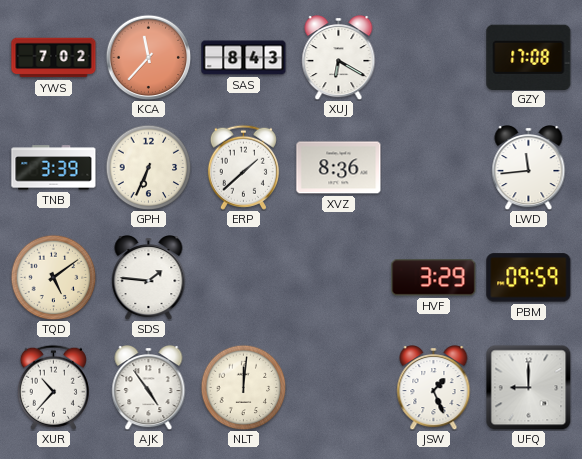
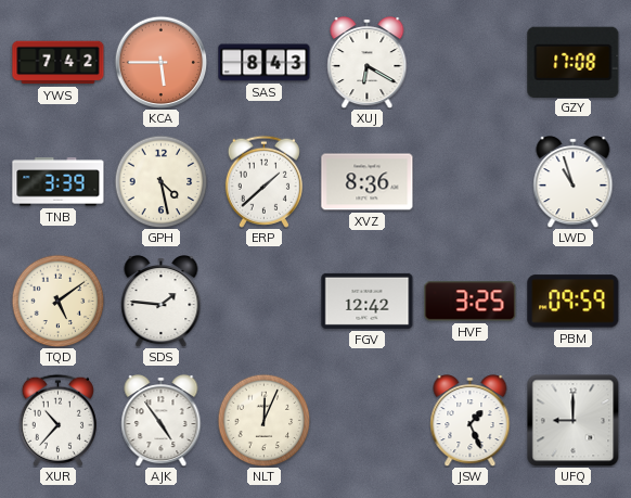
YWS: 7:02 -> 7:42 (59, 63)
KCA: 11:37 -> 5:45 (160, 62)
GPH: 6:34 -> 4:28 (160, 181)
LWD: 11:44 -> 10:57 (574, 182)
FGV: none -> 12:42 (368, 301)
HVF: 3:29 -> 3:25 (471, 302)
NLT: 12:01 -> 12:04 (263, 420)
